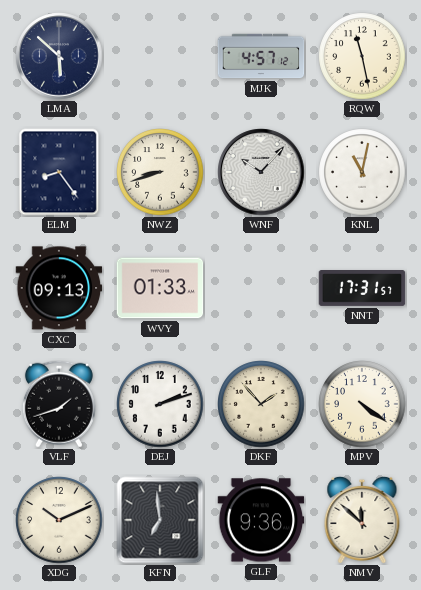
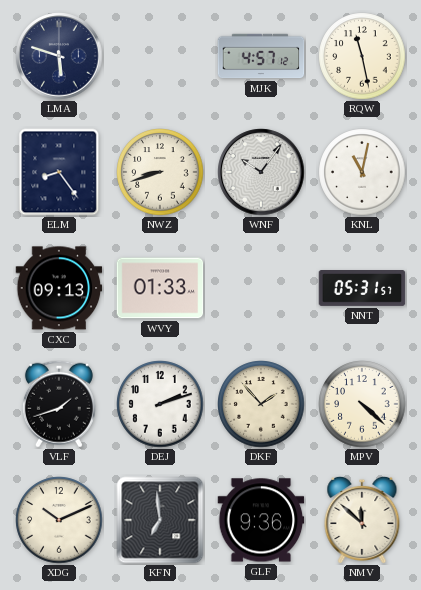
LMA: 5:52 -> 5:48 (59, 56)
WNF: 10:07 -> 10:06 (261, 172)
NNT: 17:31 -> 05:31 (362, 289)
MPV: 4:21 -> 4:22 (362, 404)
